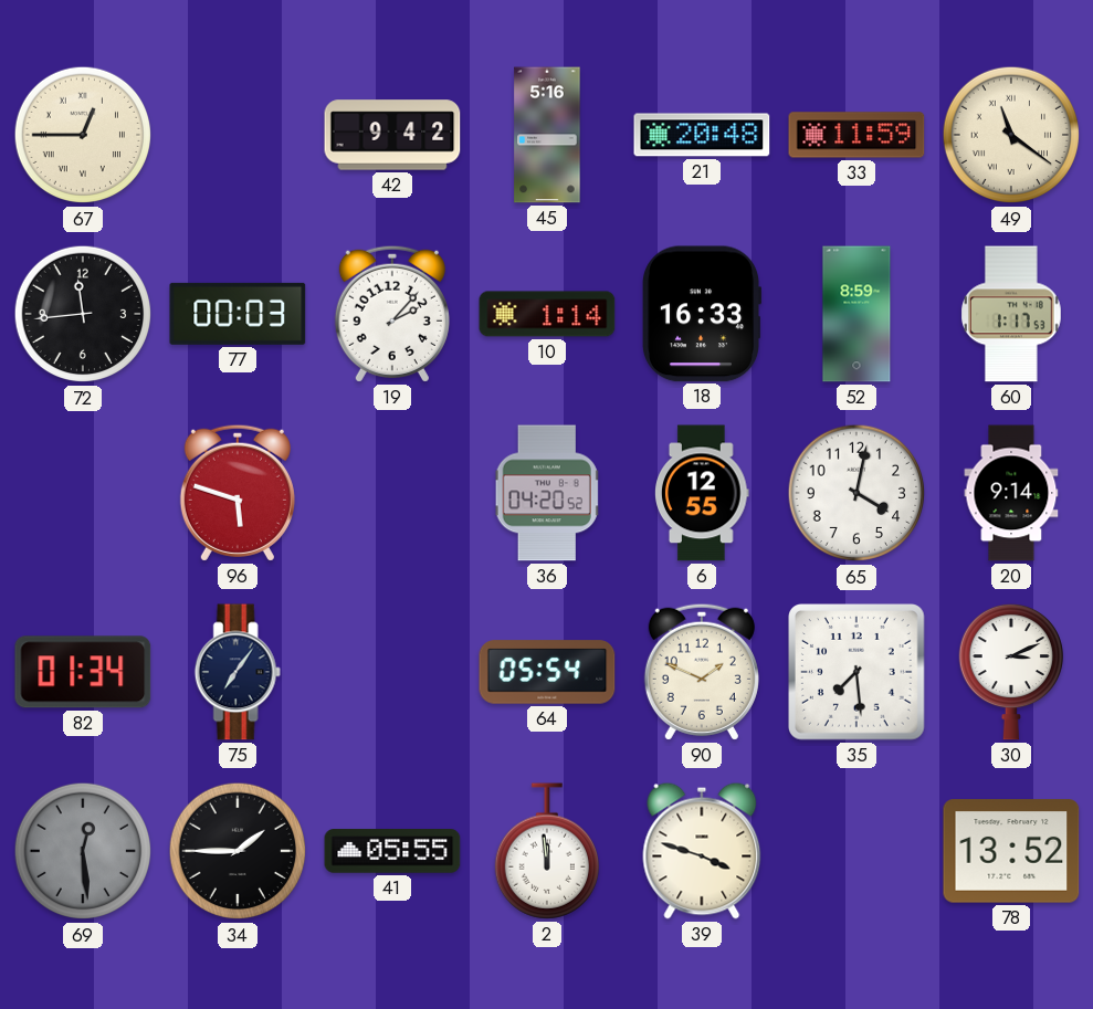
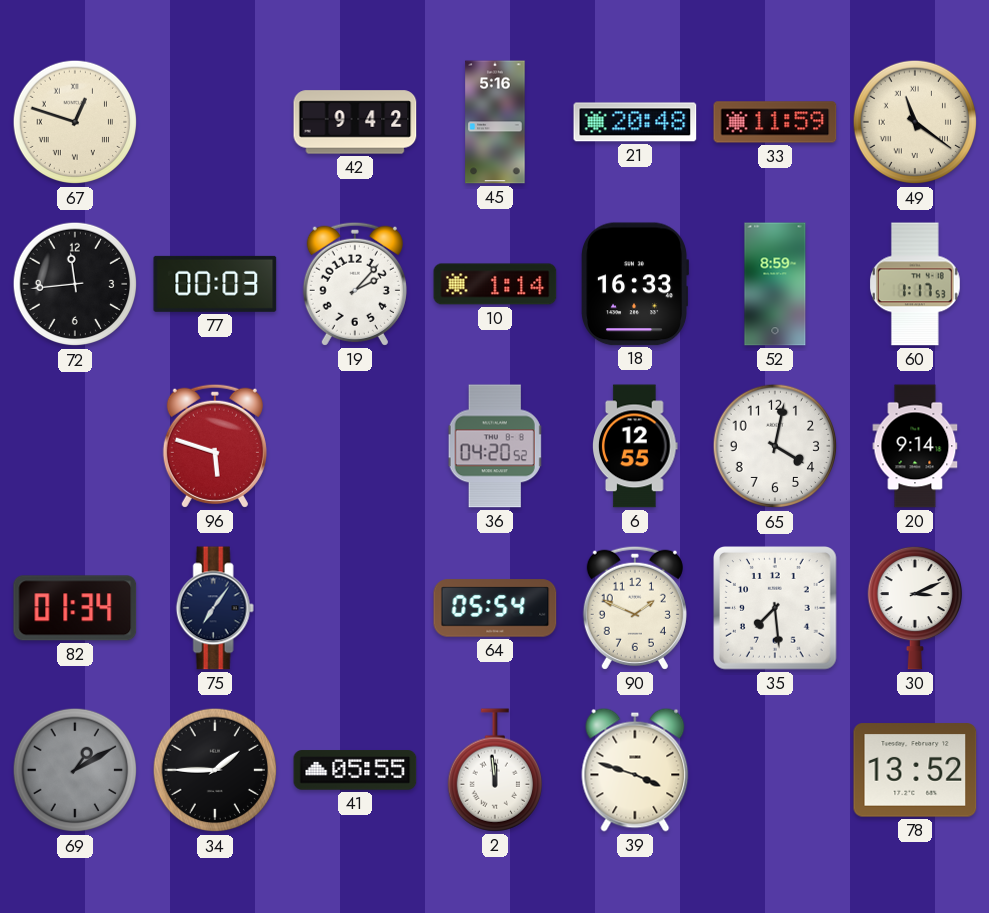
67: 12:45 -> 12:48 (75, 122)
69: 12:29 -> 1:10 (75, 770)
